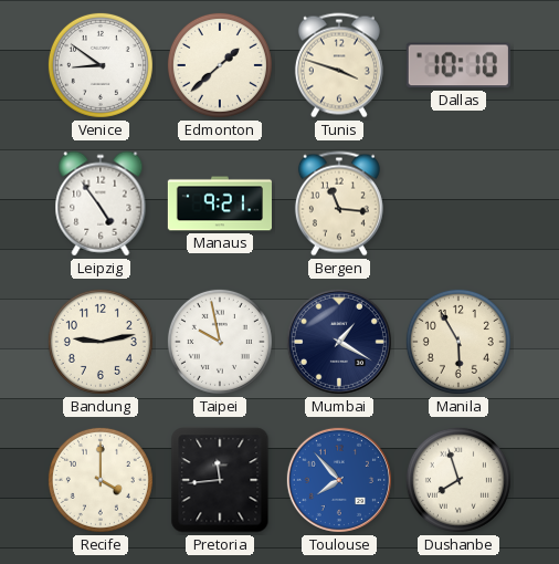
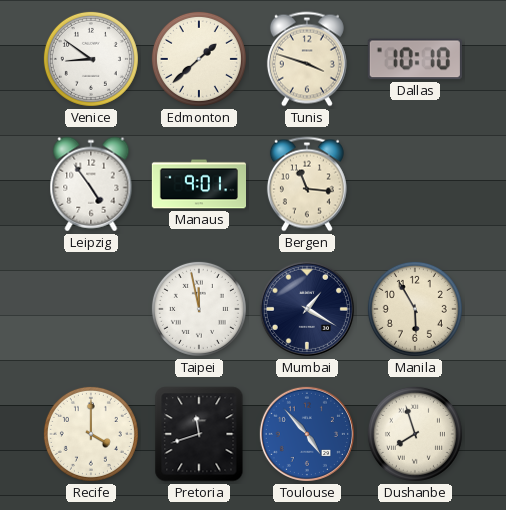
Manaus: 9:21 -> 9:01 (198, 184)
Bandung: 9:13 -> none (101, 342)
Taipei: 9:58 -> 11:58 (199, 309)
Pretoria: 11:44 -> 11:42 (199, 434)
Toulouse: 7:53 -> 4:53 (307, 434)
